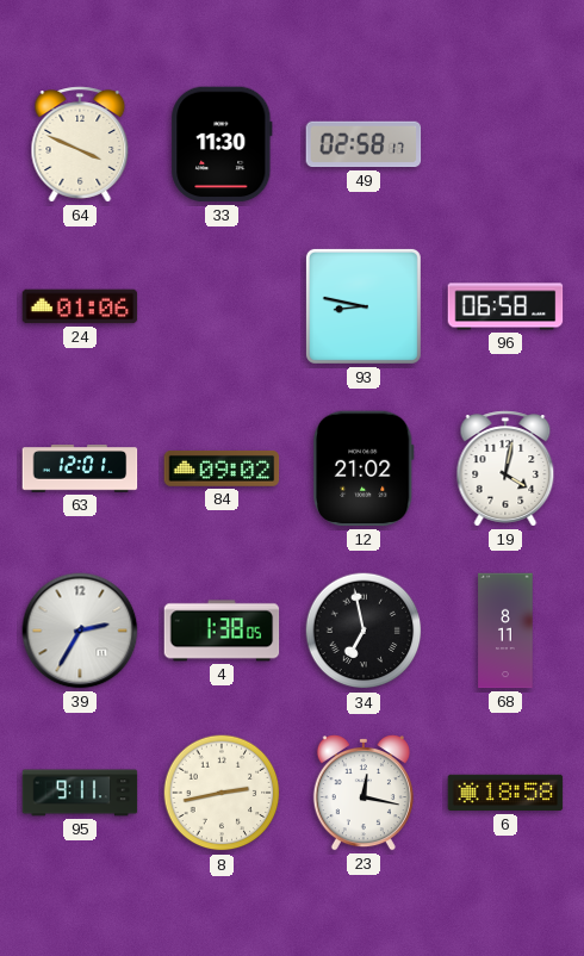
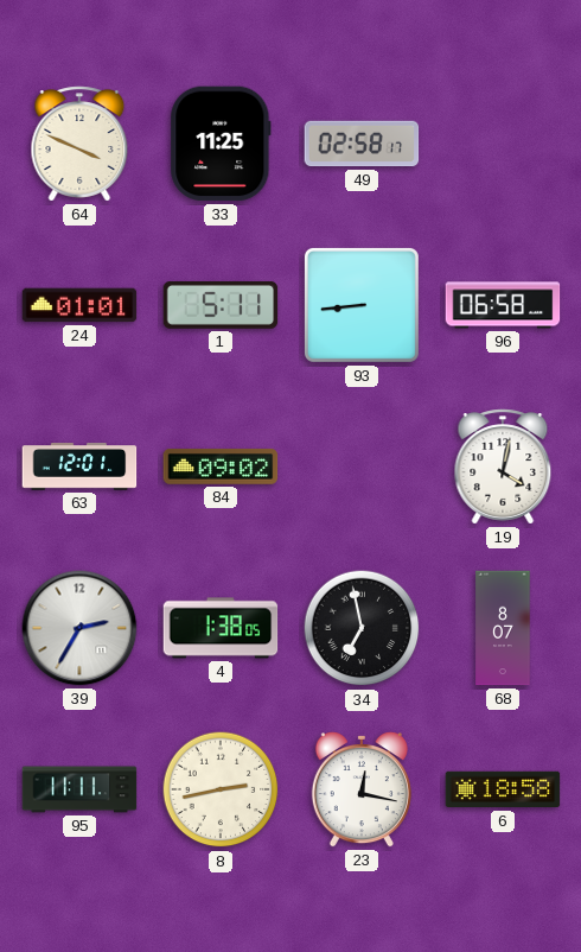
33: 11:30 -> 11:25 (221, 144)
24: 01:06 -> 01:01 (79, 305)
1: none -> 5:11 (221, 306)
93: 8:47 -> 8:44 (362, 305)
12: 21:02 -> none (364, 468)
68: 8:11 -> 8:07 (503, 628)
95: 9:11 -> 11:11 (79, 789)
